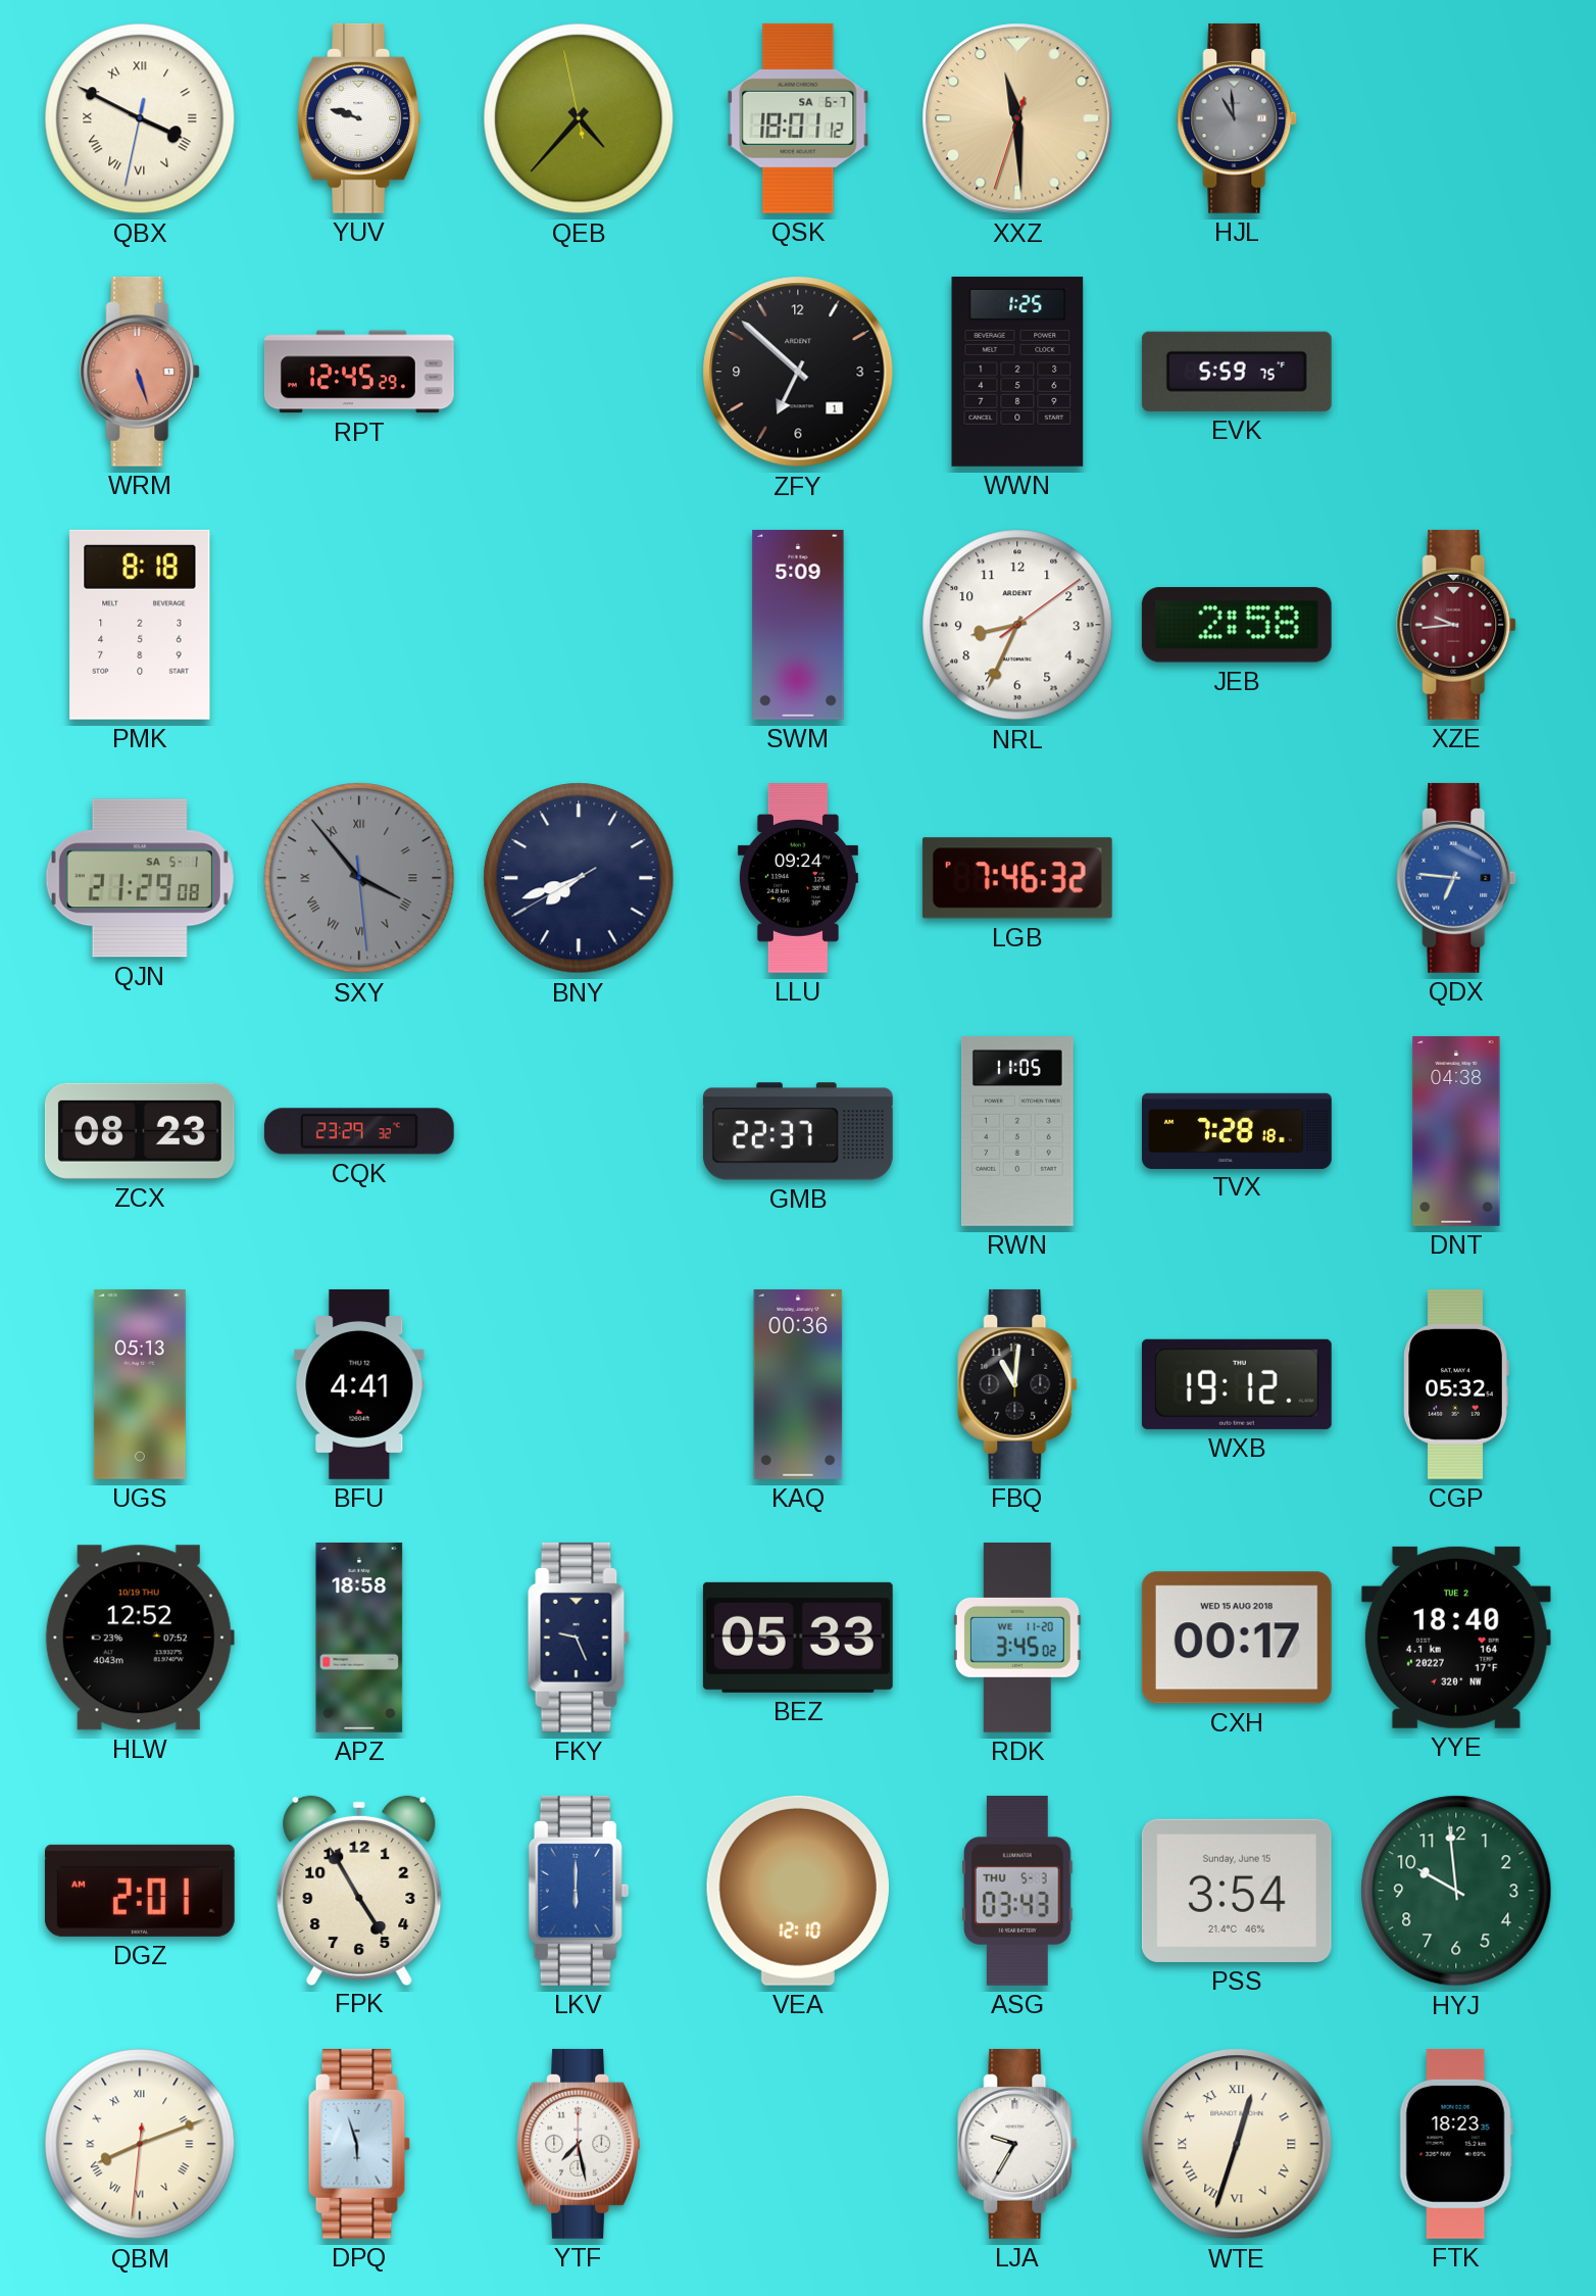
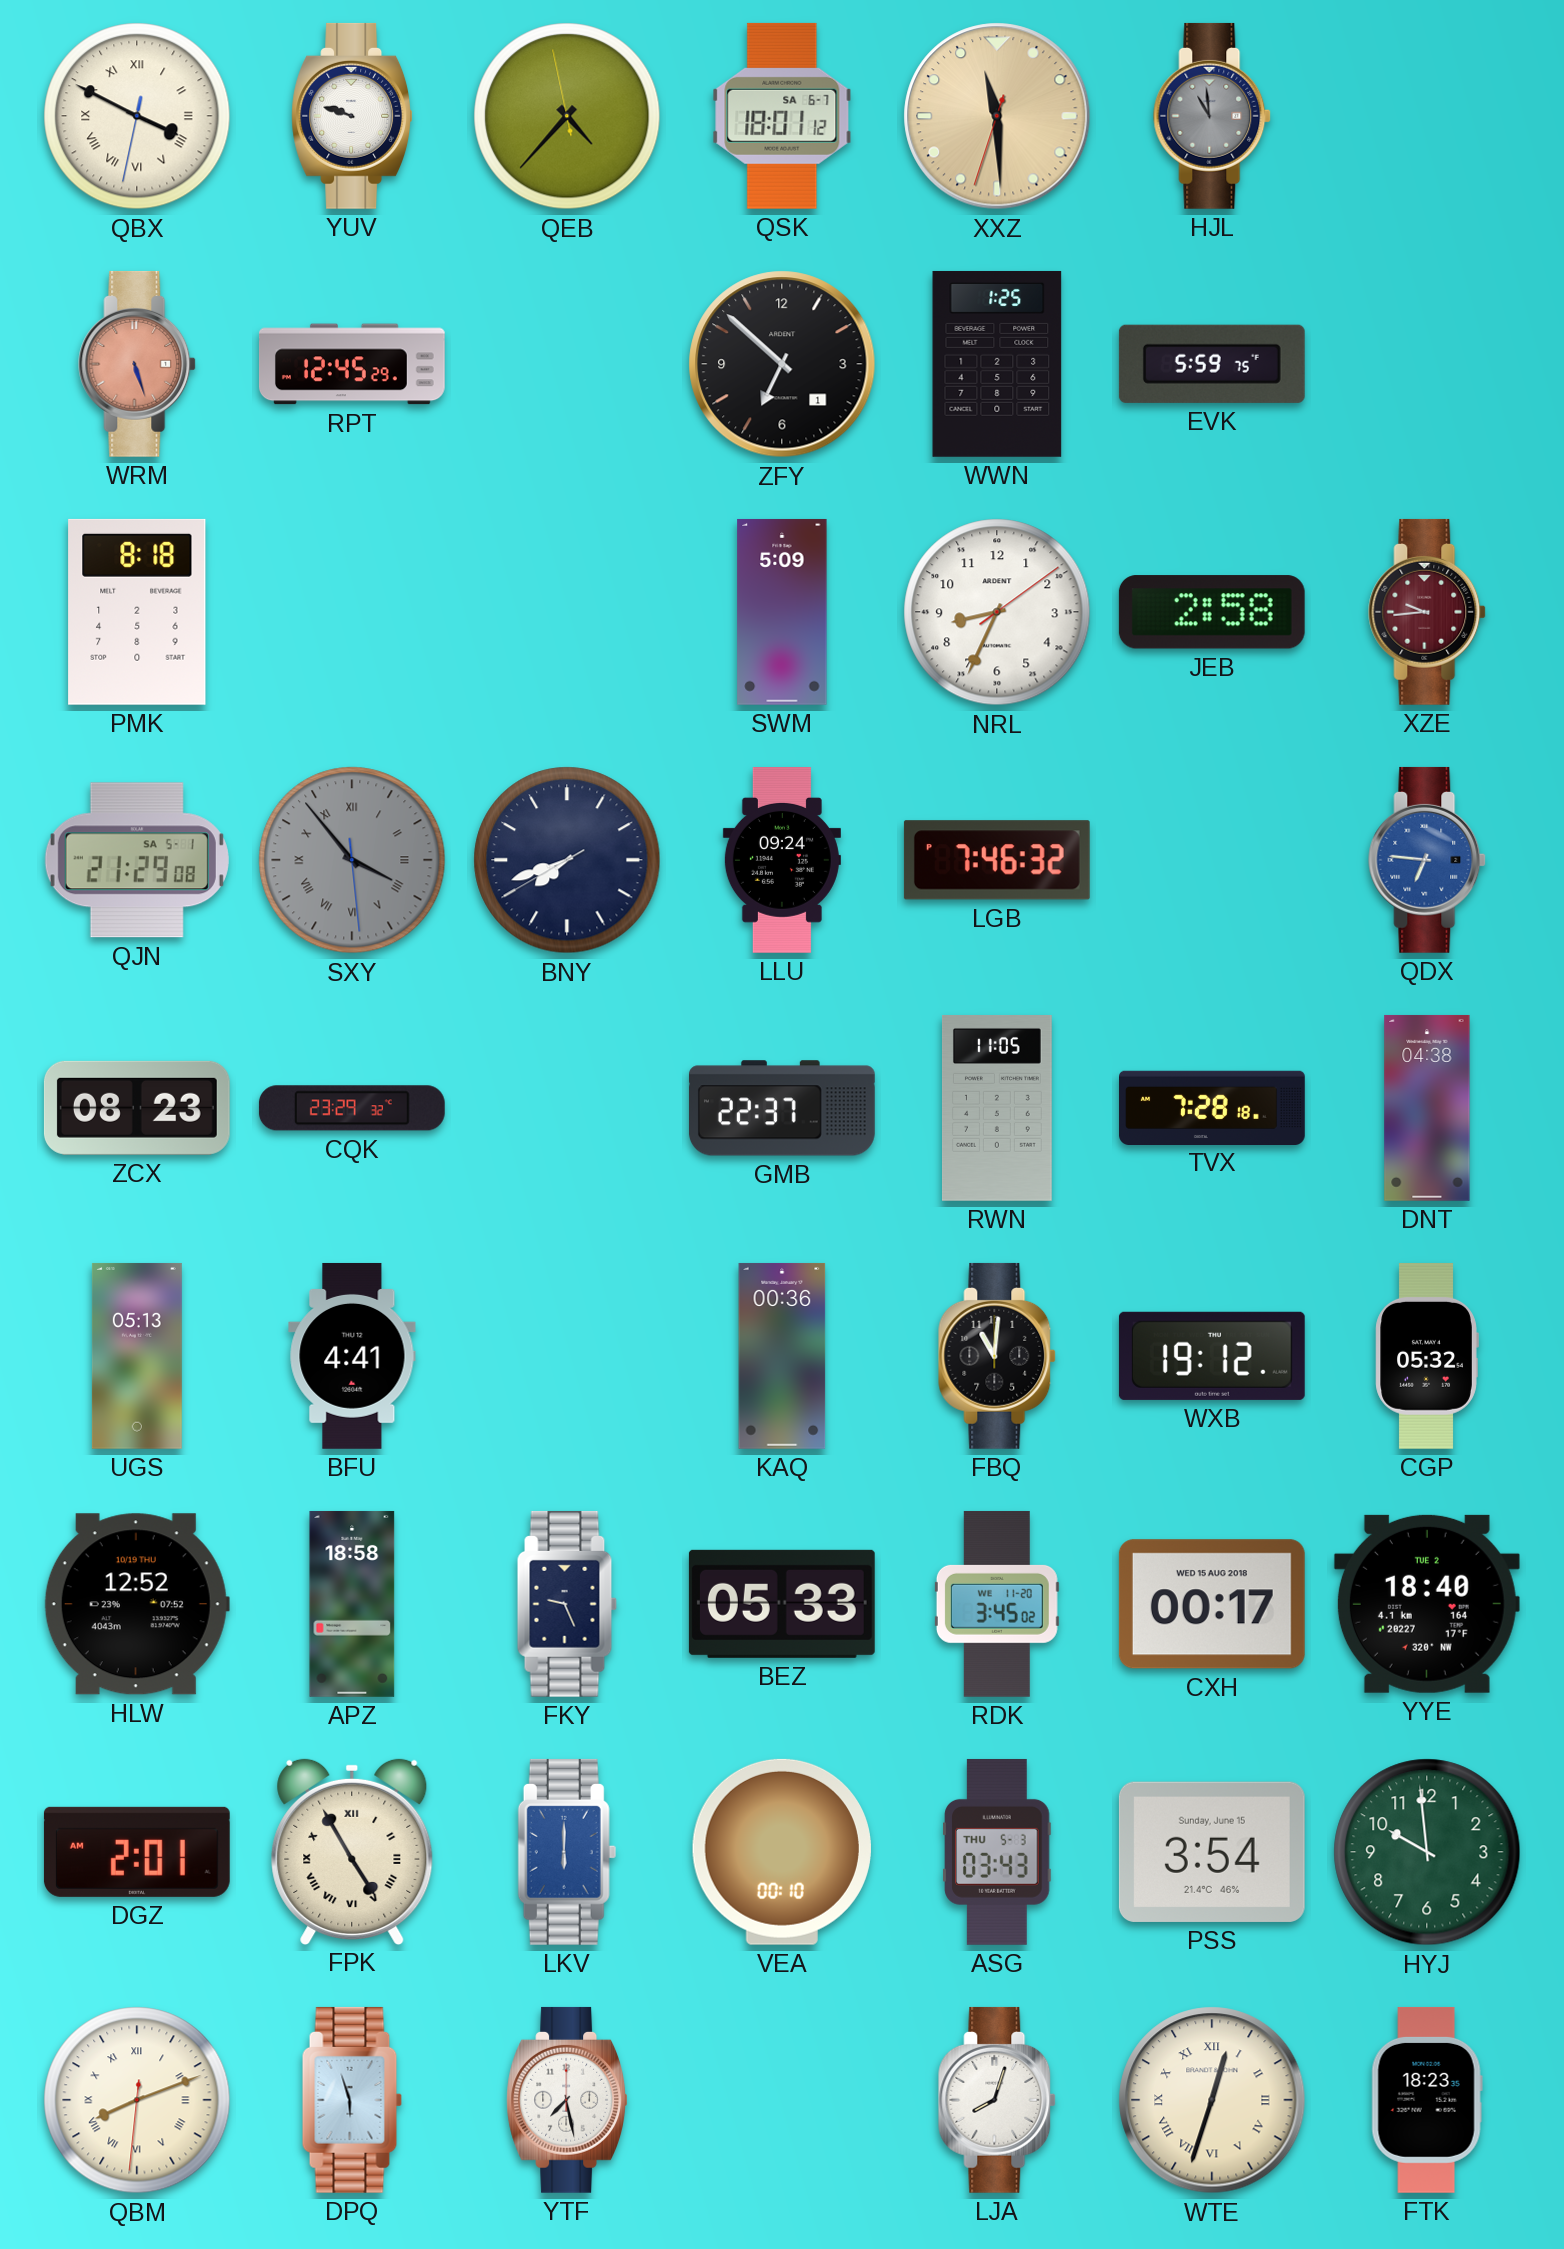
FPK numerals: Arabic -> Roman (352, 1851)
VEA: 12:10 -> 00:10 (782, 1852)
LJA: 9:35 -> 8:03 (998, 2100)
